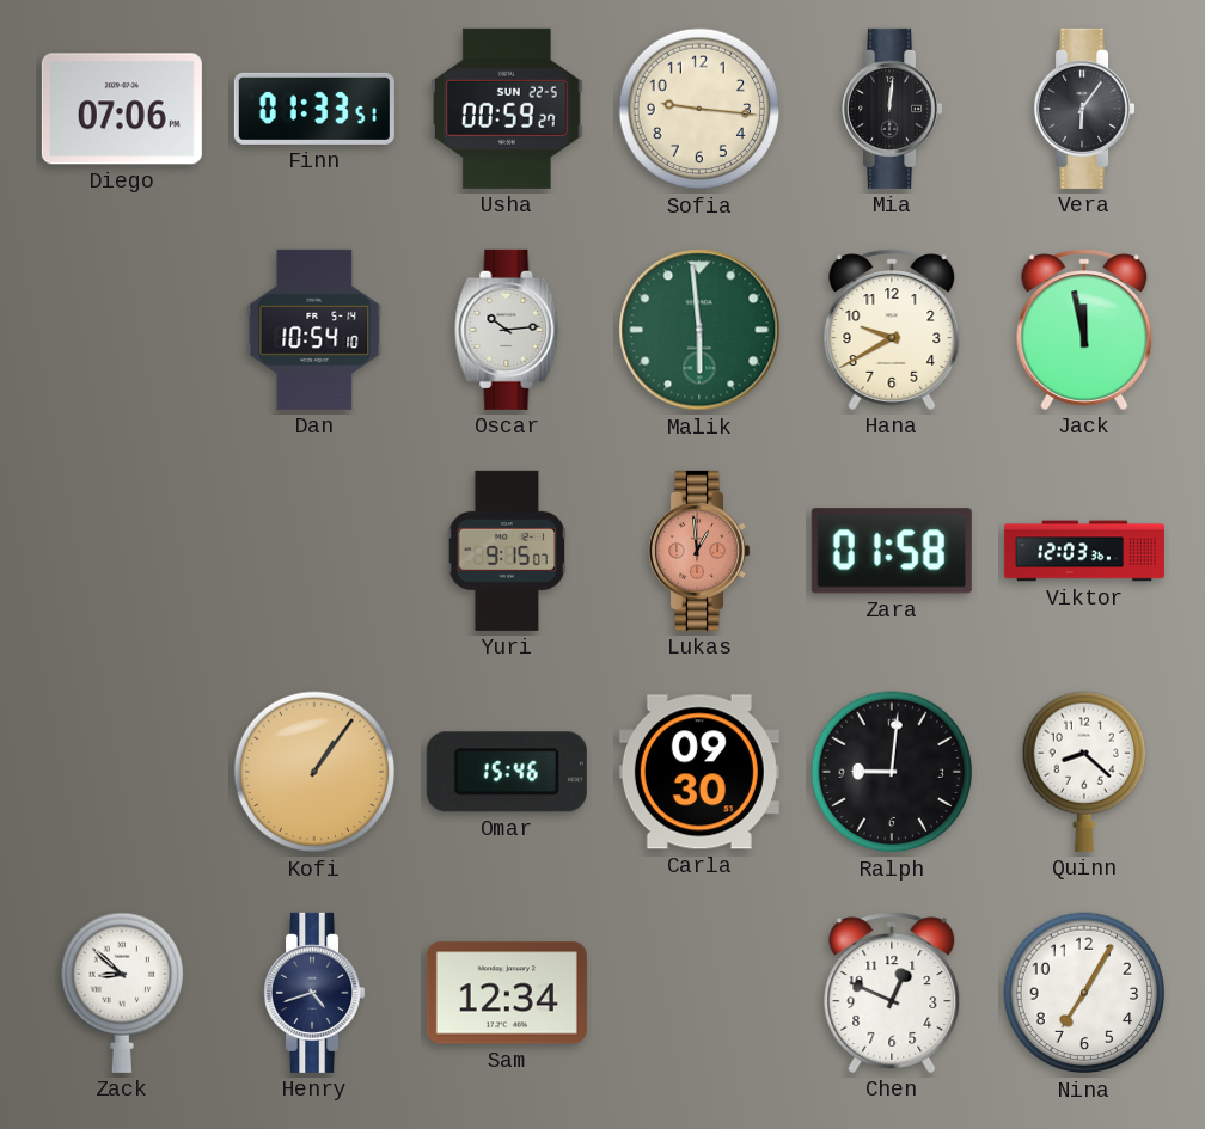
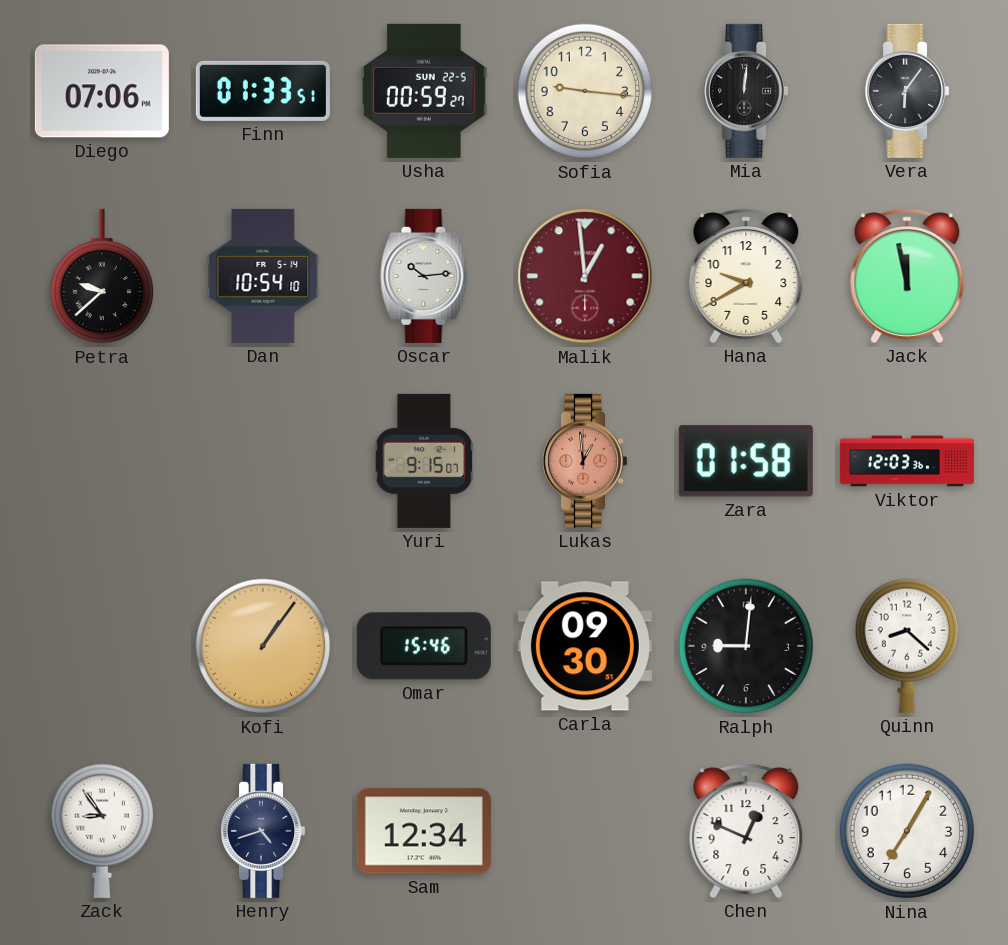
Petra: none -> 9:38 (101, 276)
Malik: 5:59 -> 12:59 (585, 276)
Malik dial: green -> burgundy (585, 276)
Zack: 8:52 -> 8:54 (101, 831)
